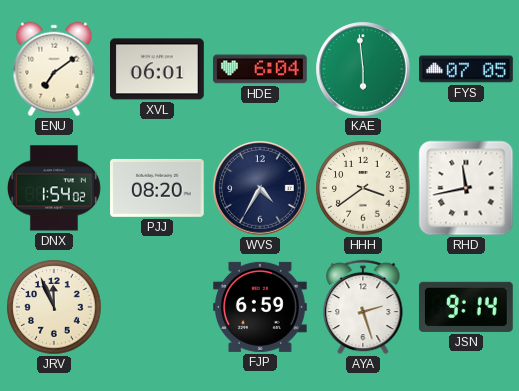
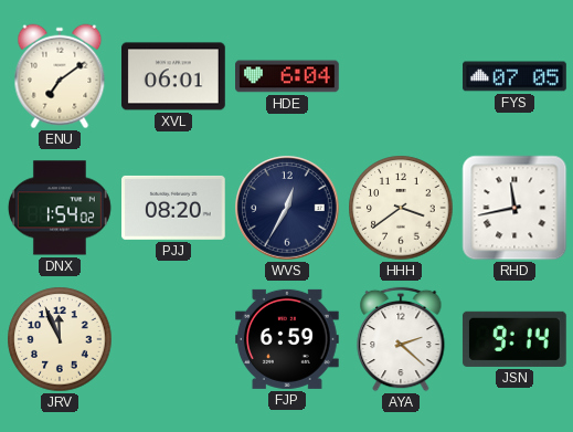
KAE: 5:59 -> none (363, 69)
WVS: 4:35 -> 12:35 (287, 208)
AYA: 2:27 -> 2:22 (401, 339)
